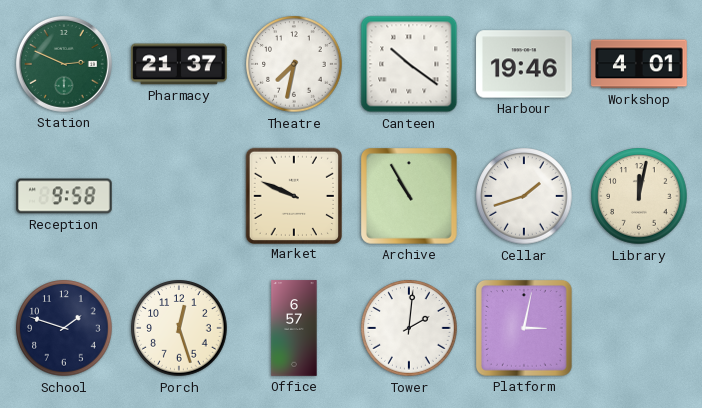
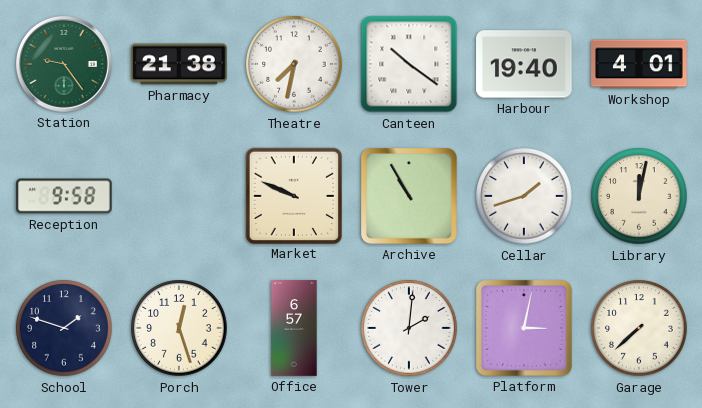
Station: 2:49 -> 9:24 (64, 64)
Pharmacy: 21:37 -> 21:38 (179, 64)
Harbour: 19:46 -> 19:40 (524, 64)
Garage: none -> 7:38 (639, 328)
